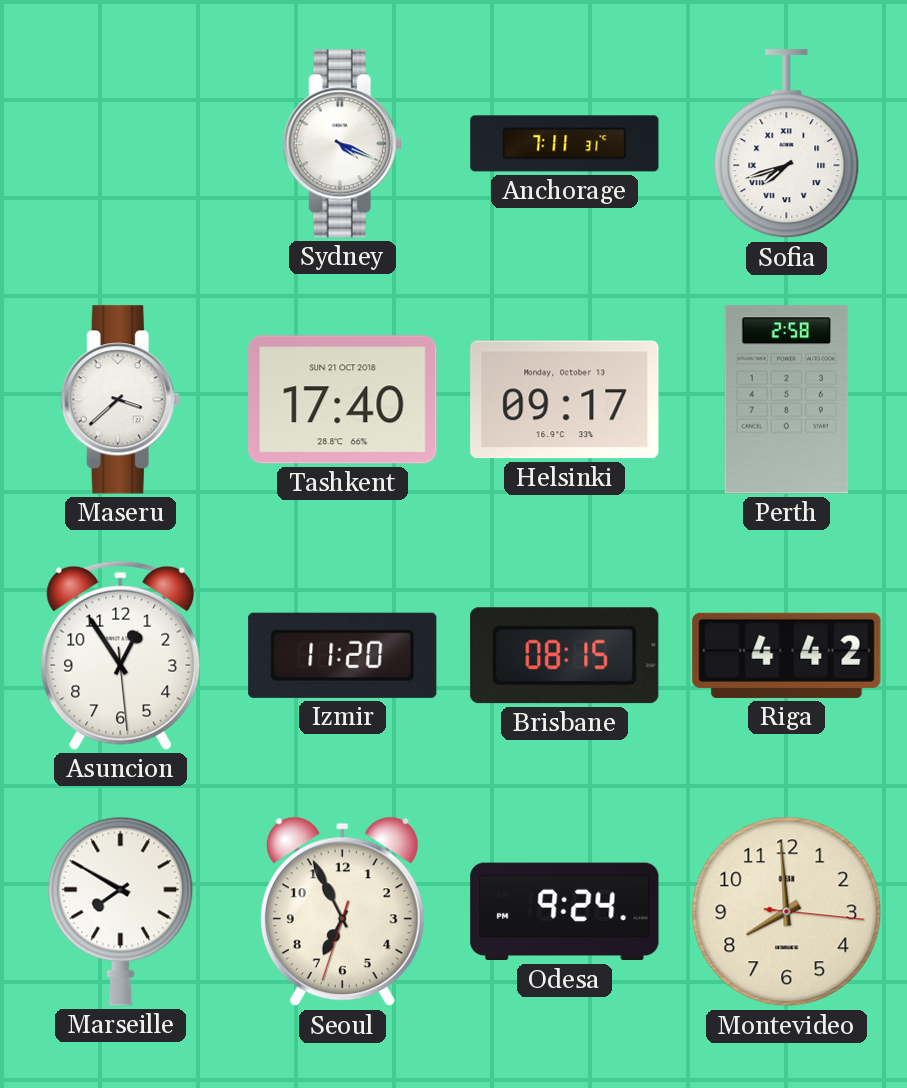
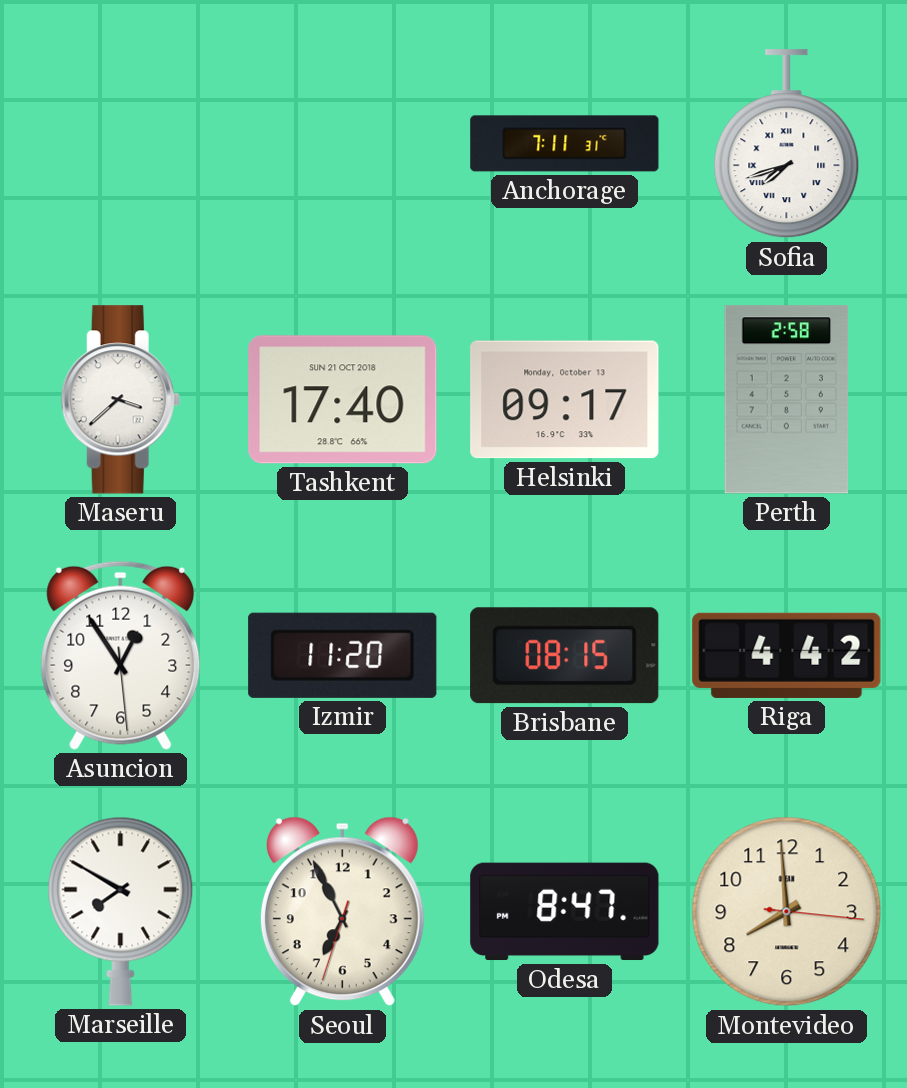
Sydney: 4:19 -> none (342, 144)
Odesa: 9:24 -> 8:47 (565, 912)
